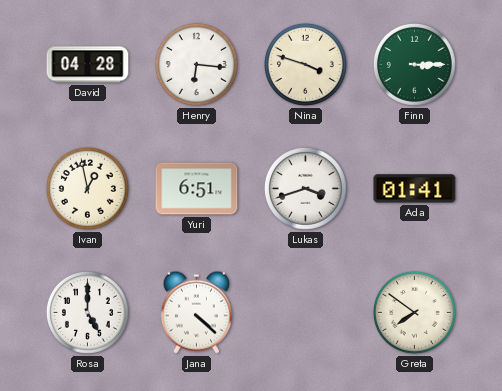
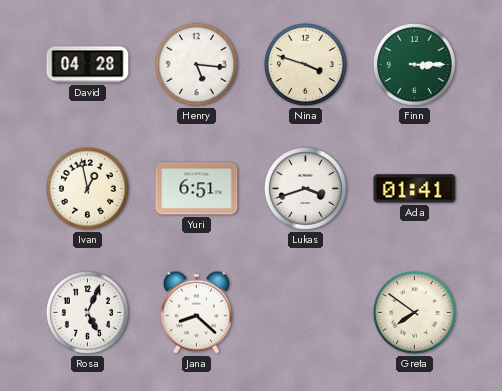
Henry: 6:16 -> 5:16 (196, 64)
Rosa: 5:00 -> 5:04 (87, 312)
Jana: 4:22 -> 8:22 (196, 312)
